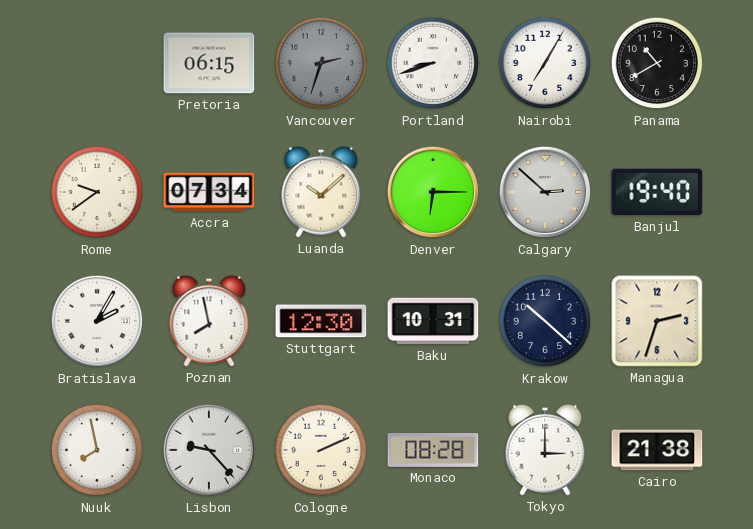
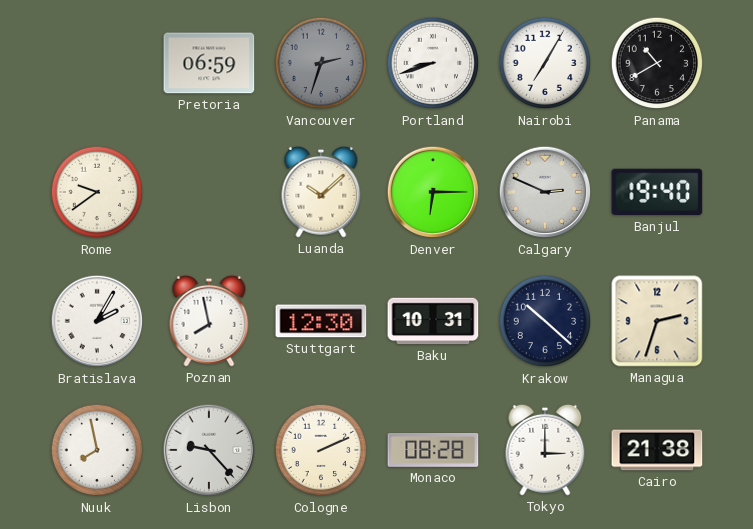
Pretoria: 06:15 -> 06:59 (209, 63)
Accra: 07:34 -> none (209, 192)
Calgary: 2:52 -> 2:49 (545, 192)
